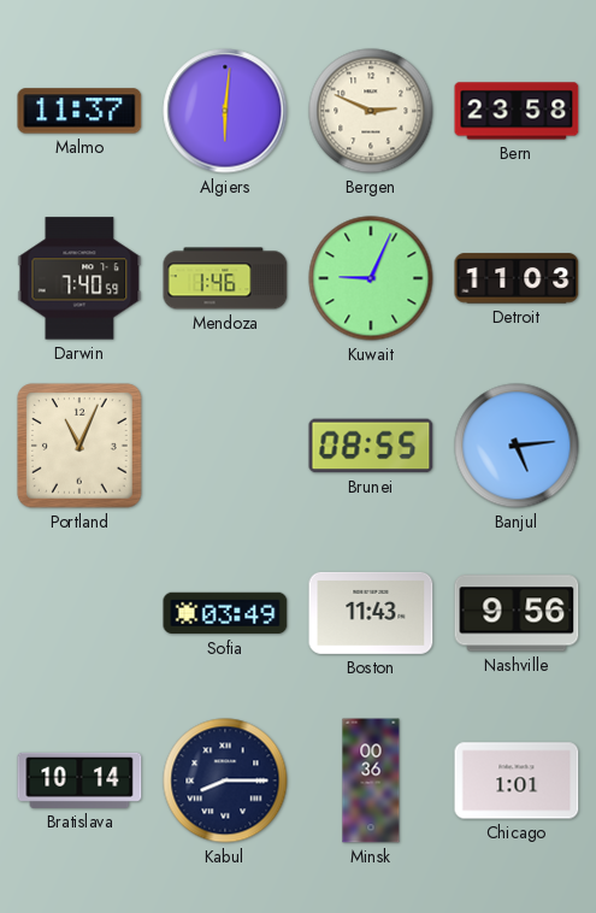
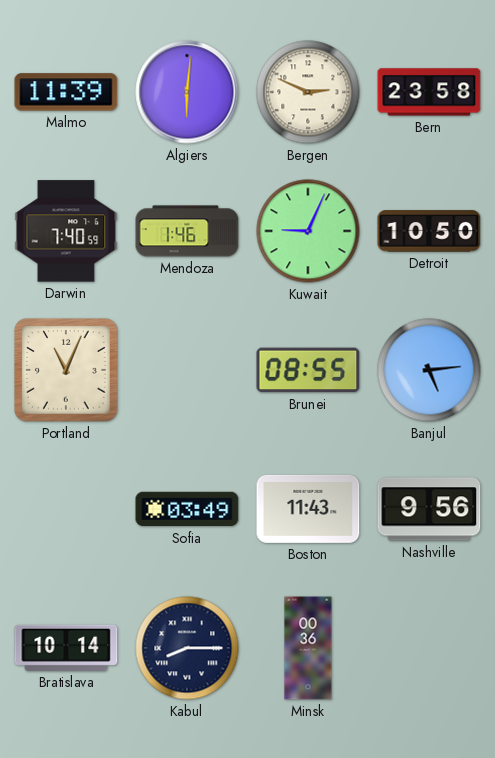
Malmo: 11:37 -> 11:39 (66, 92)
Detroit: 11:03 -> 10:50 (429, 231)
Chicago: 1:01 -> none (517, 781)
